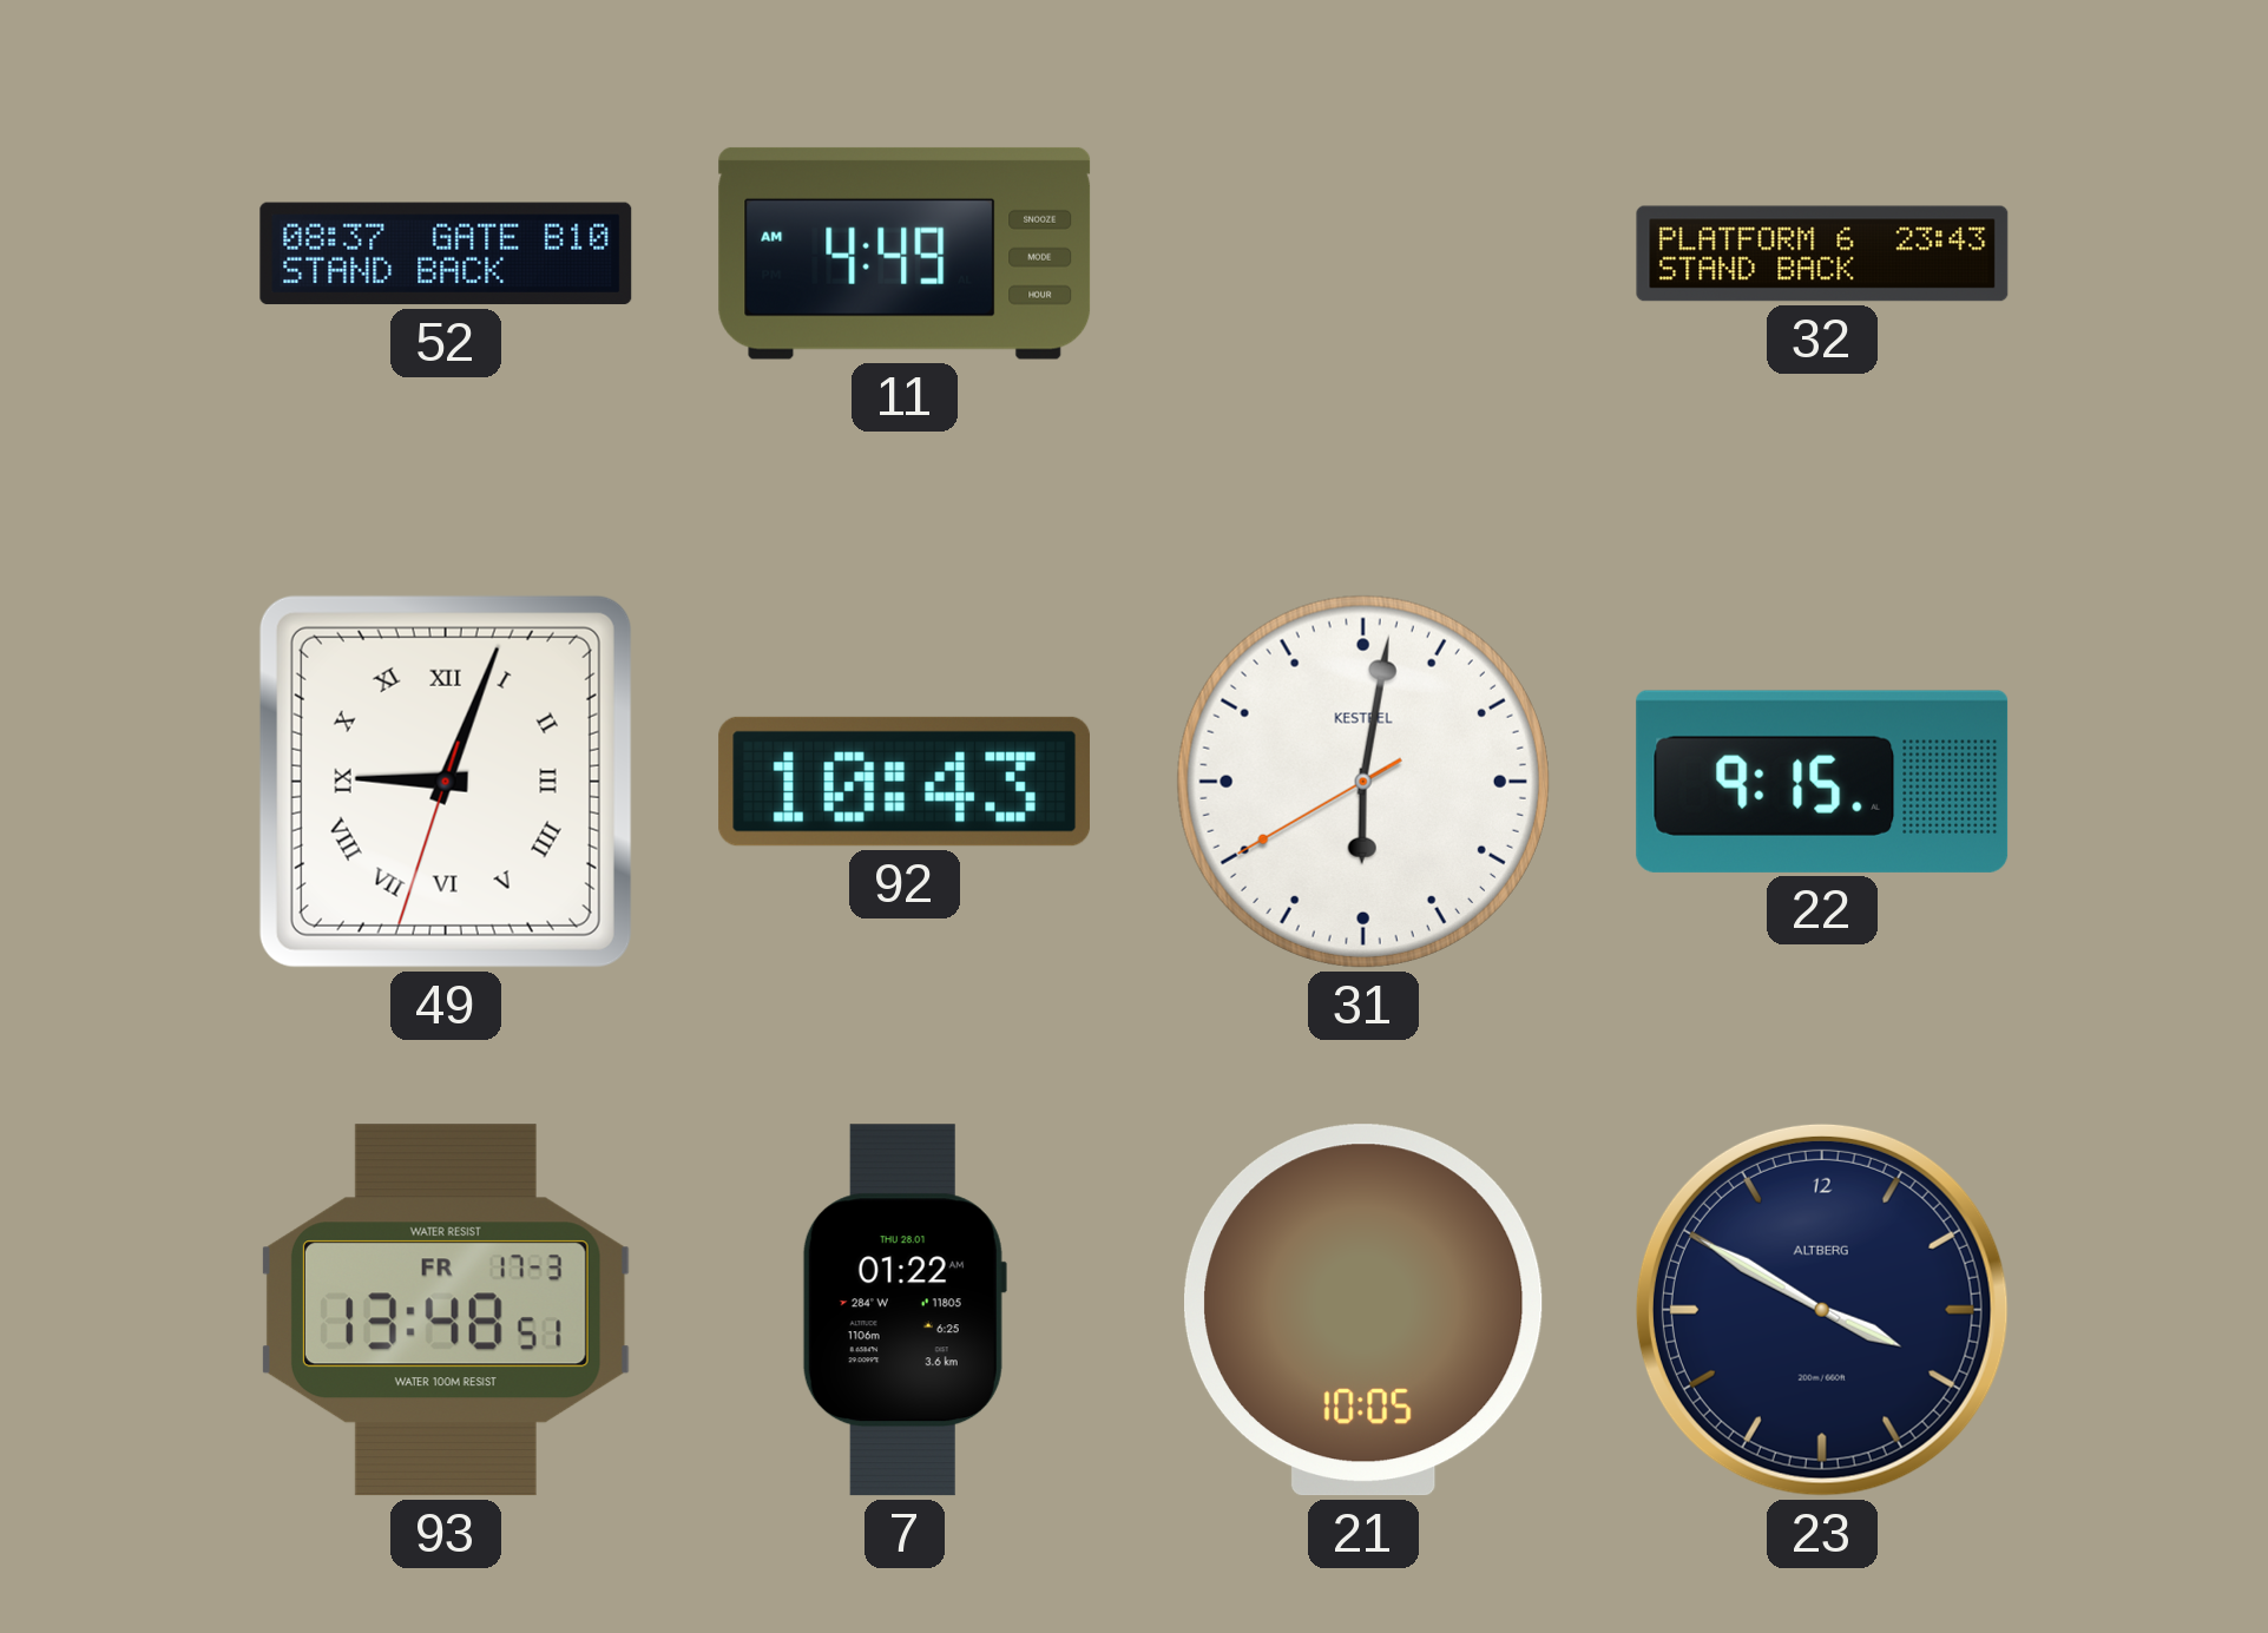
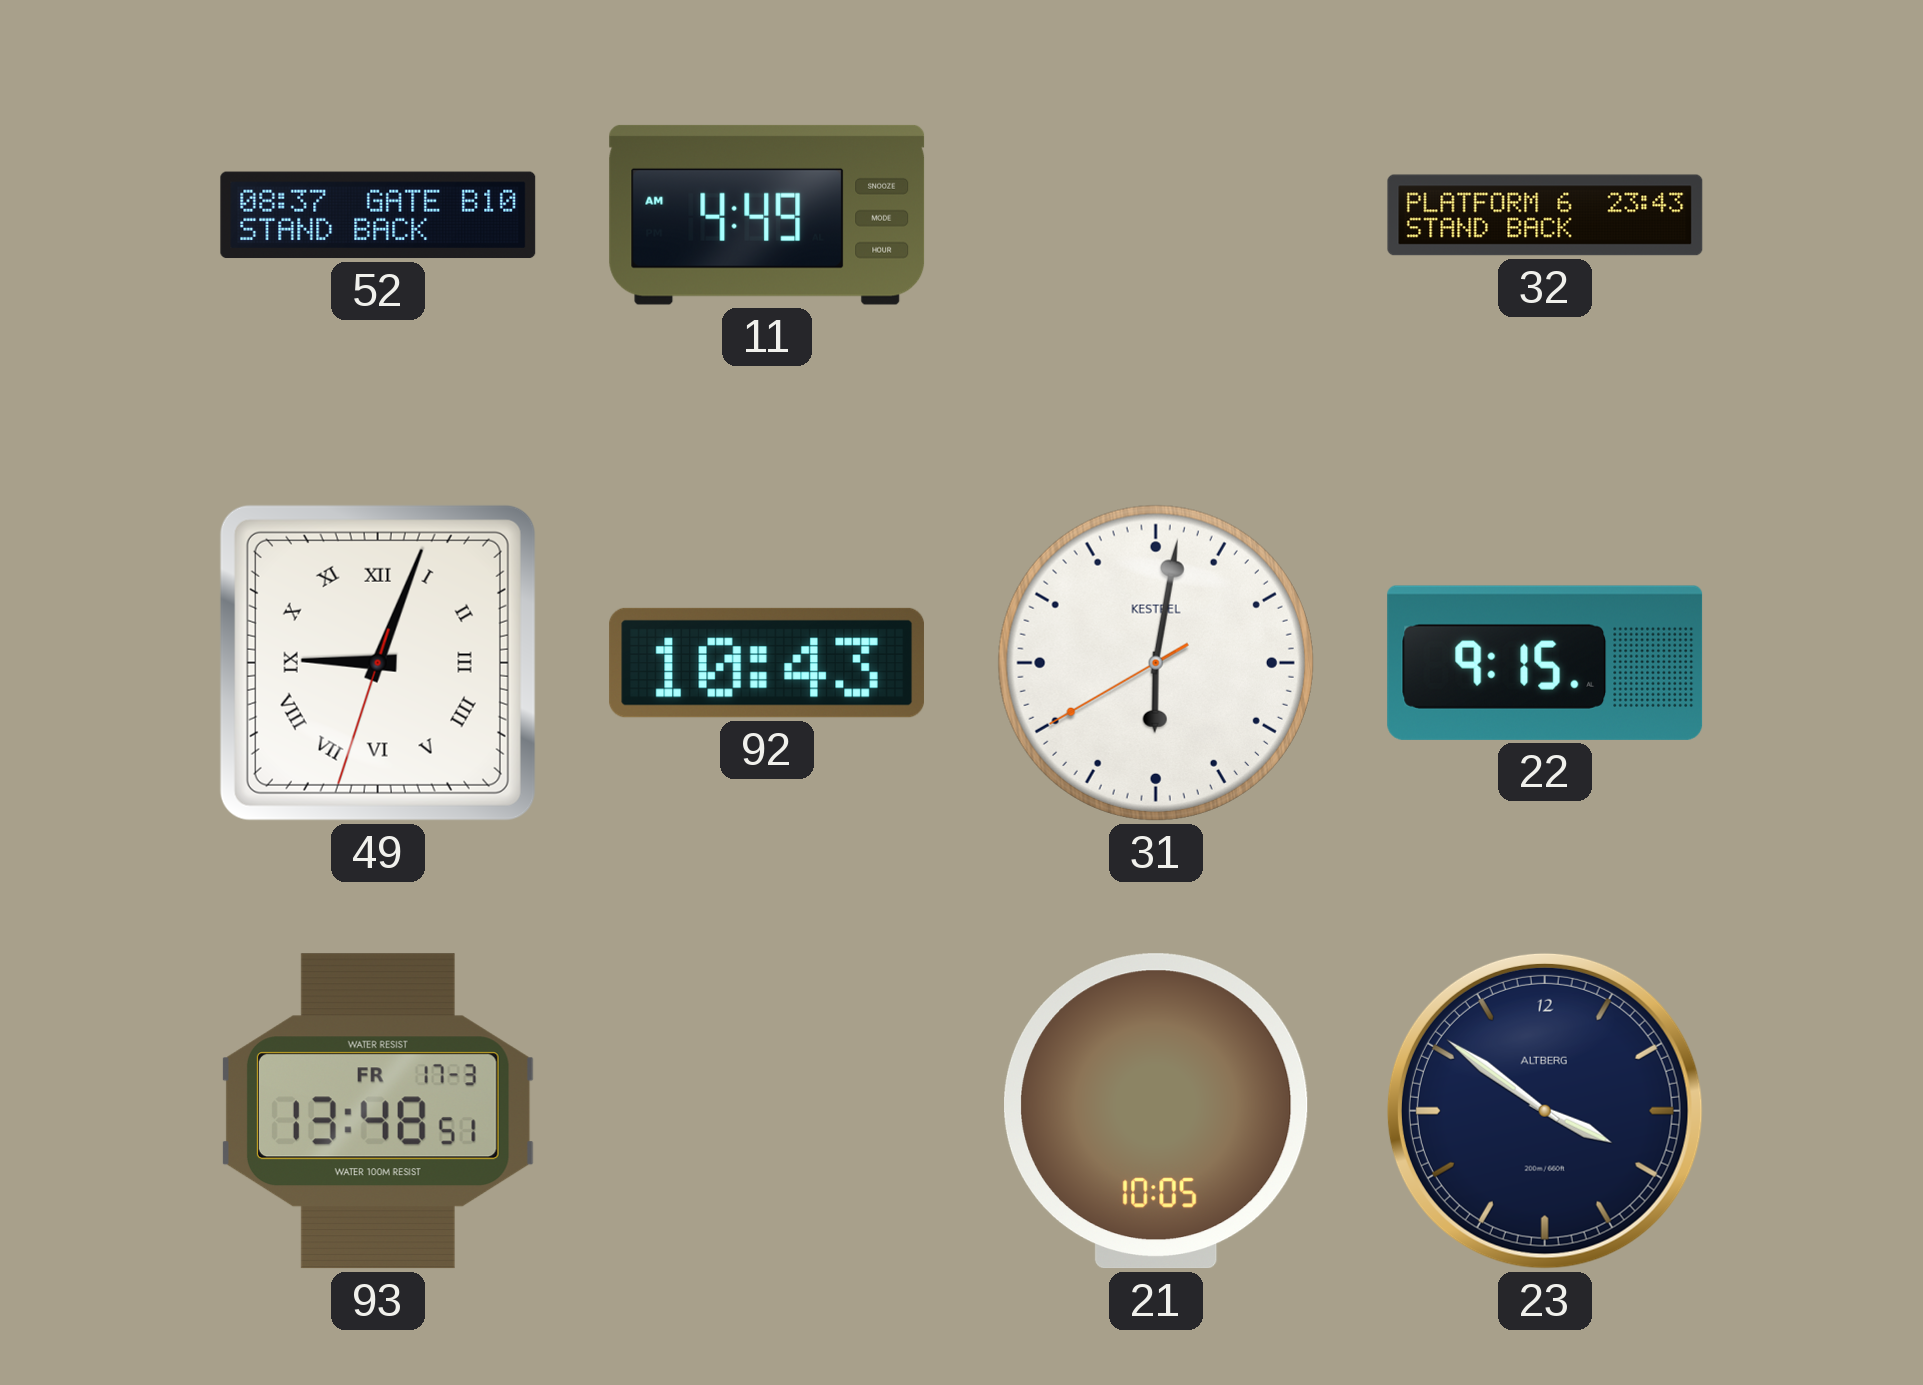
7: 01:22 -> none (903, 1310)
23: 3:50 -> 3:51 (1545, 1111)
